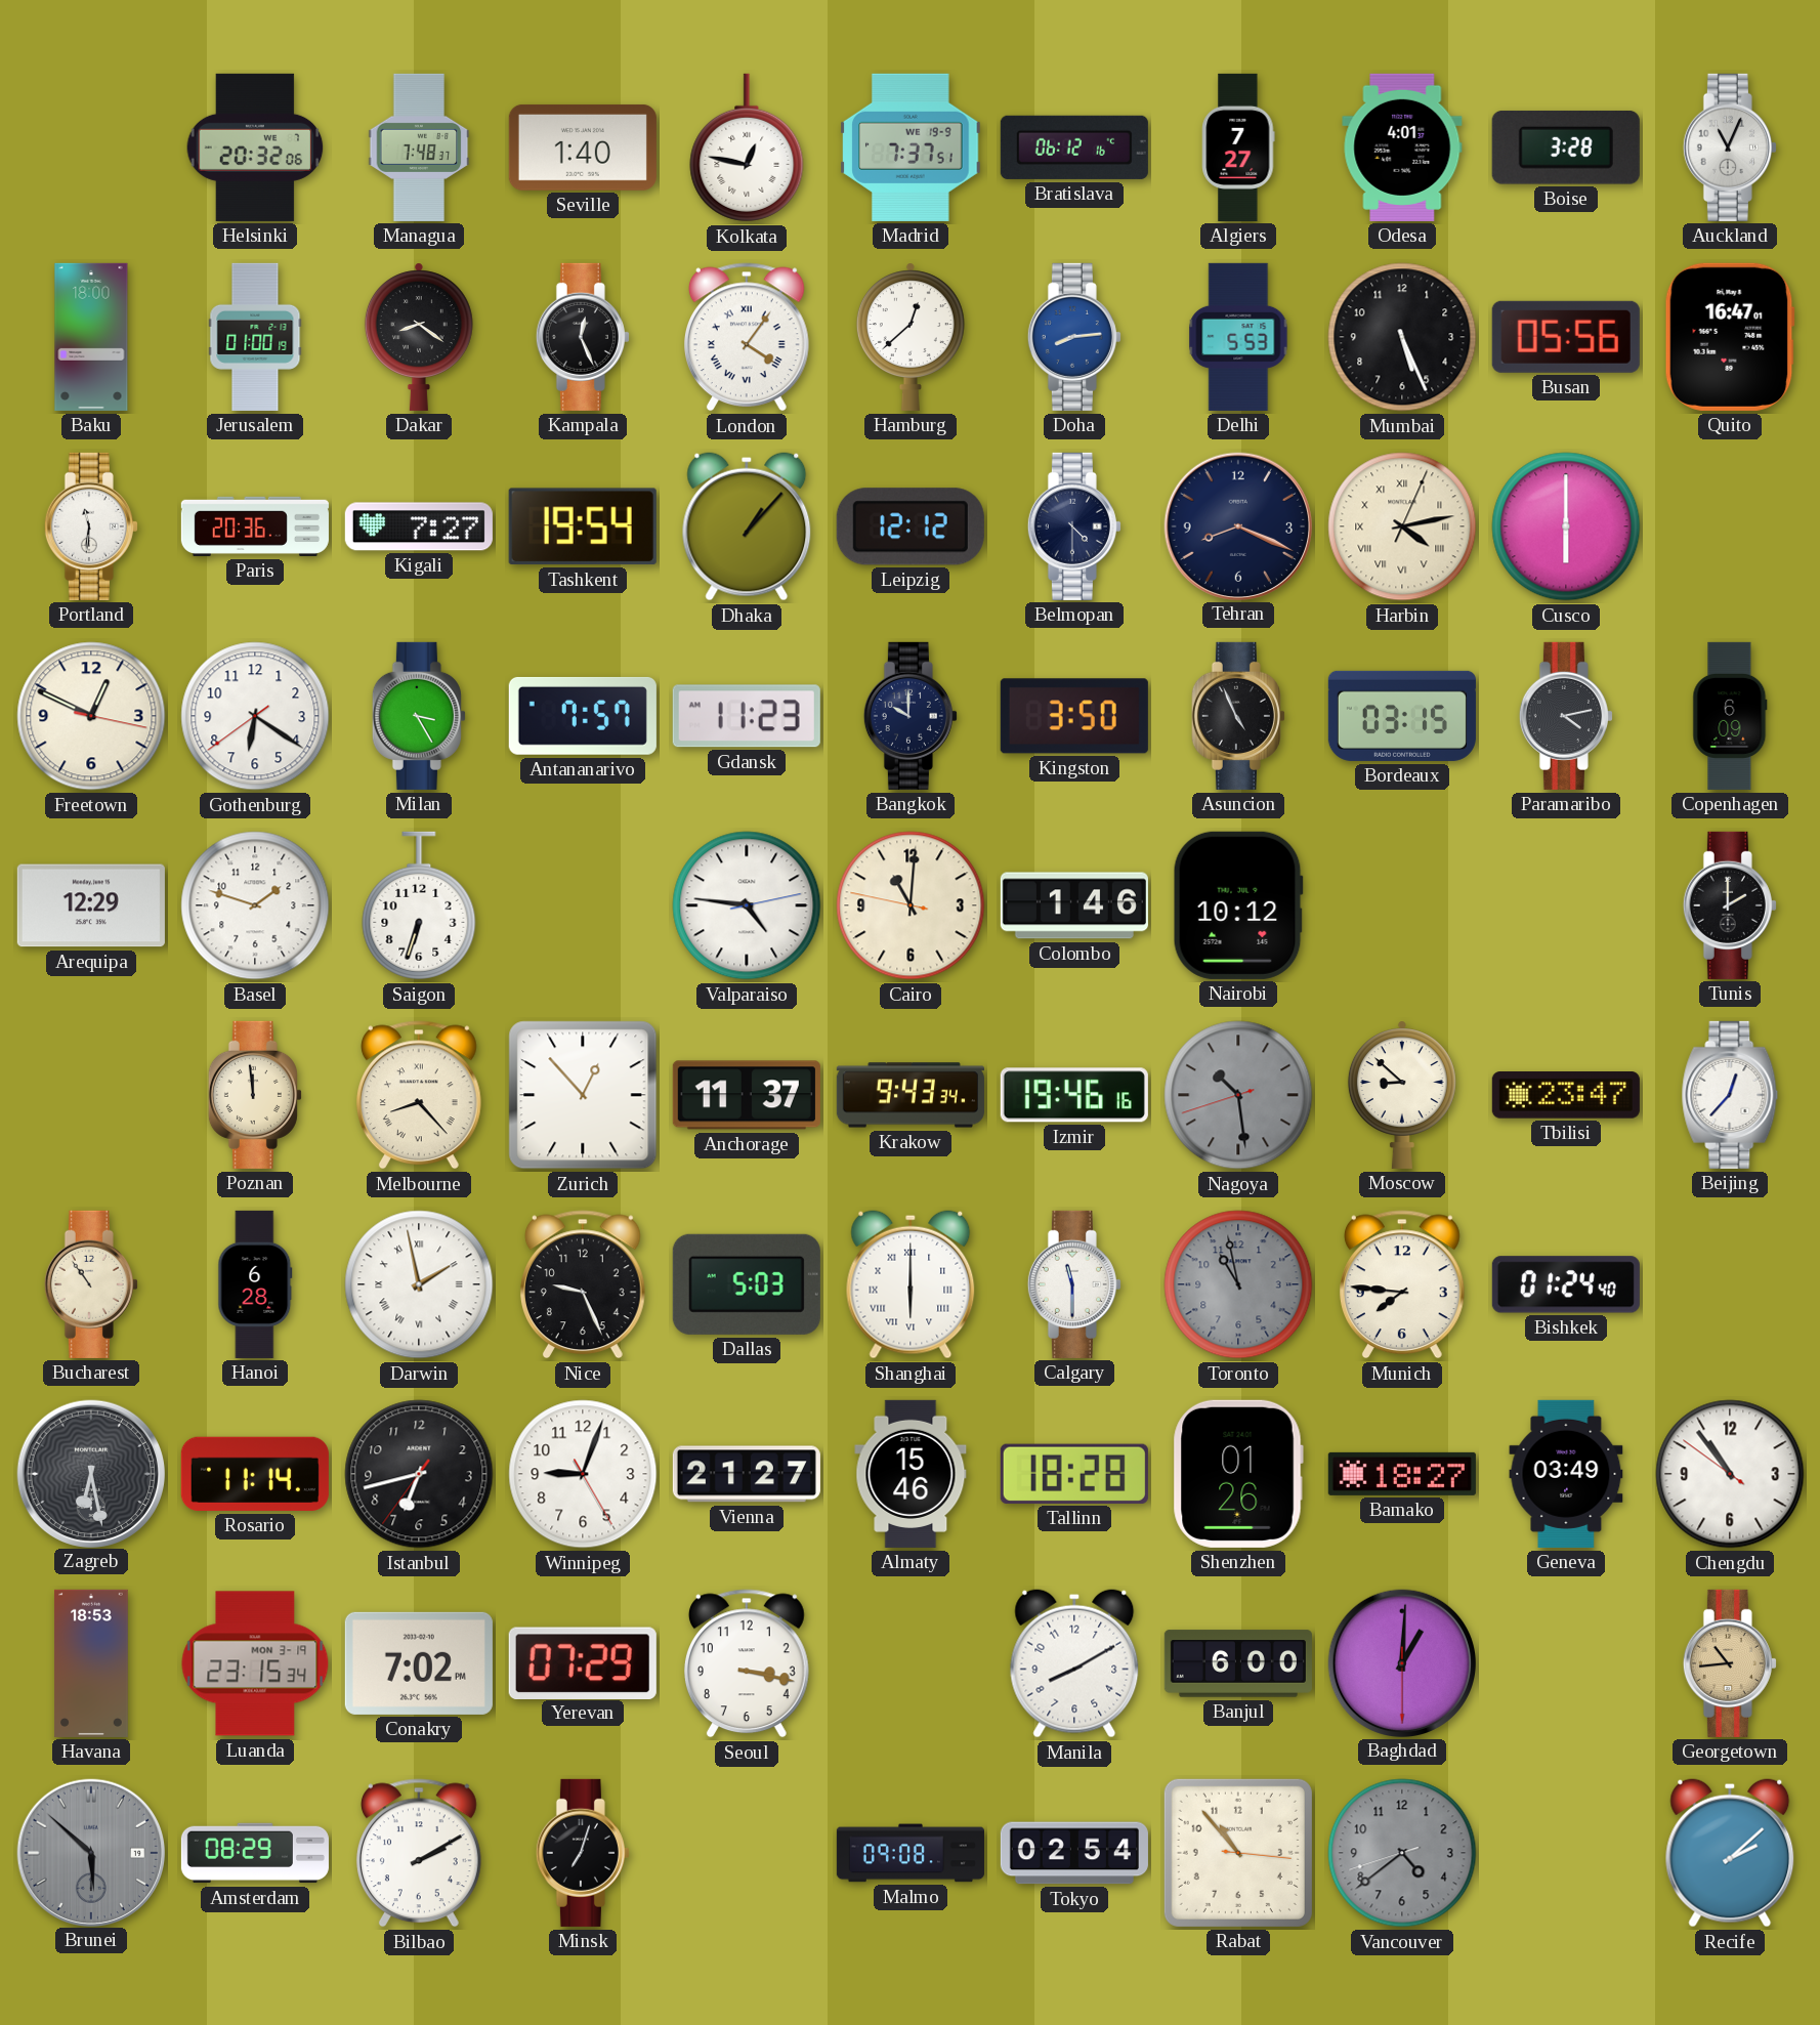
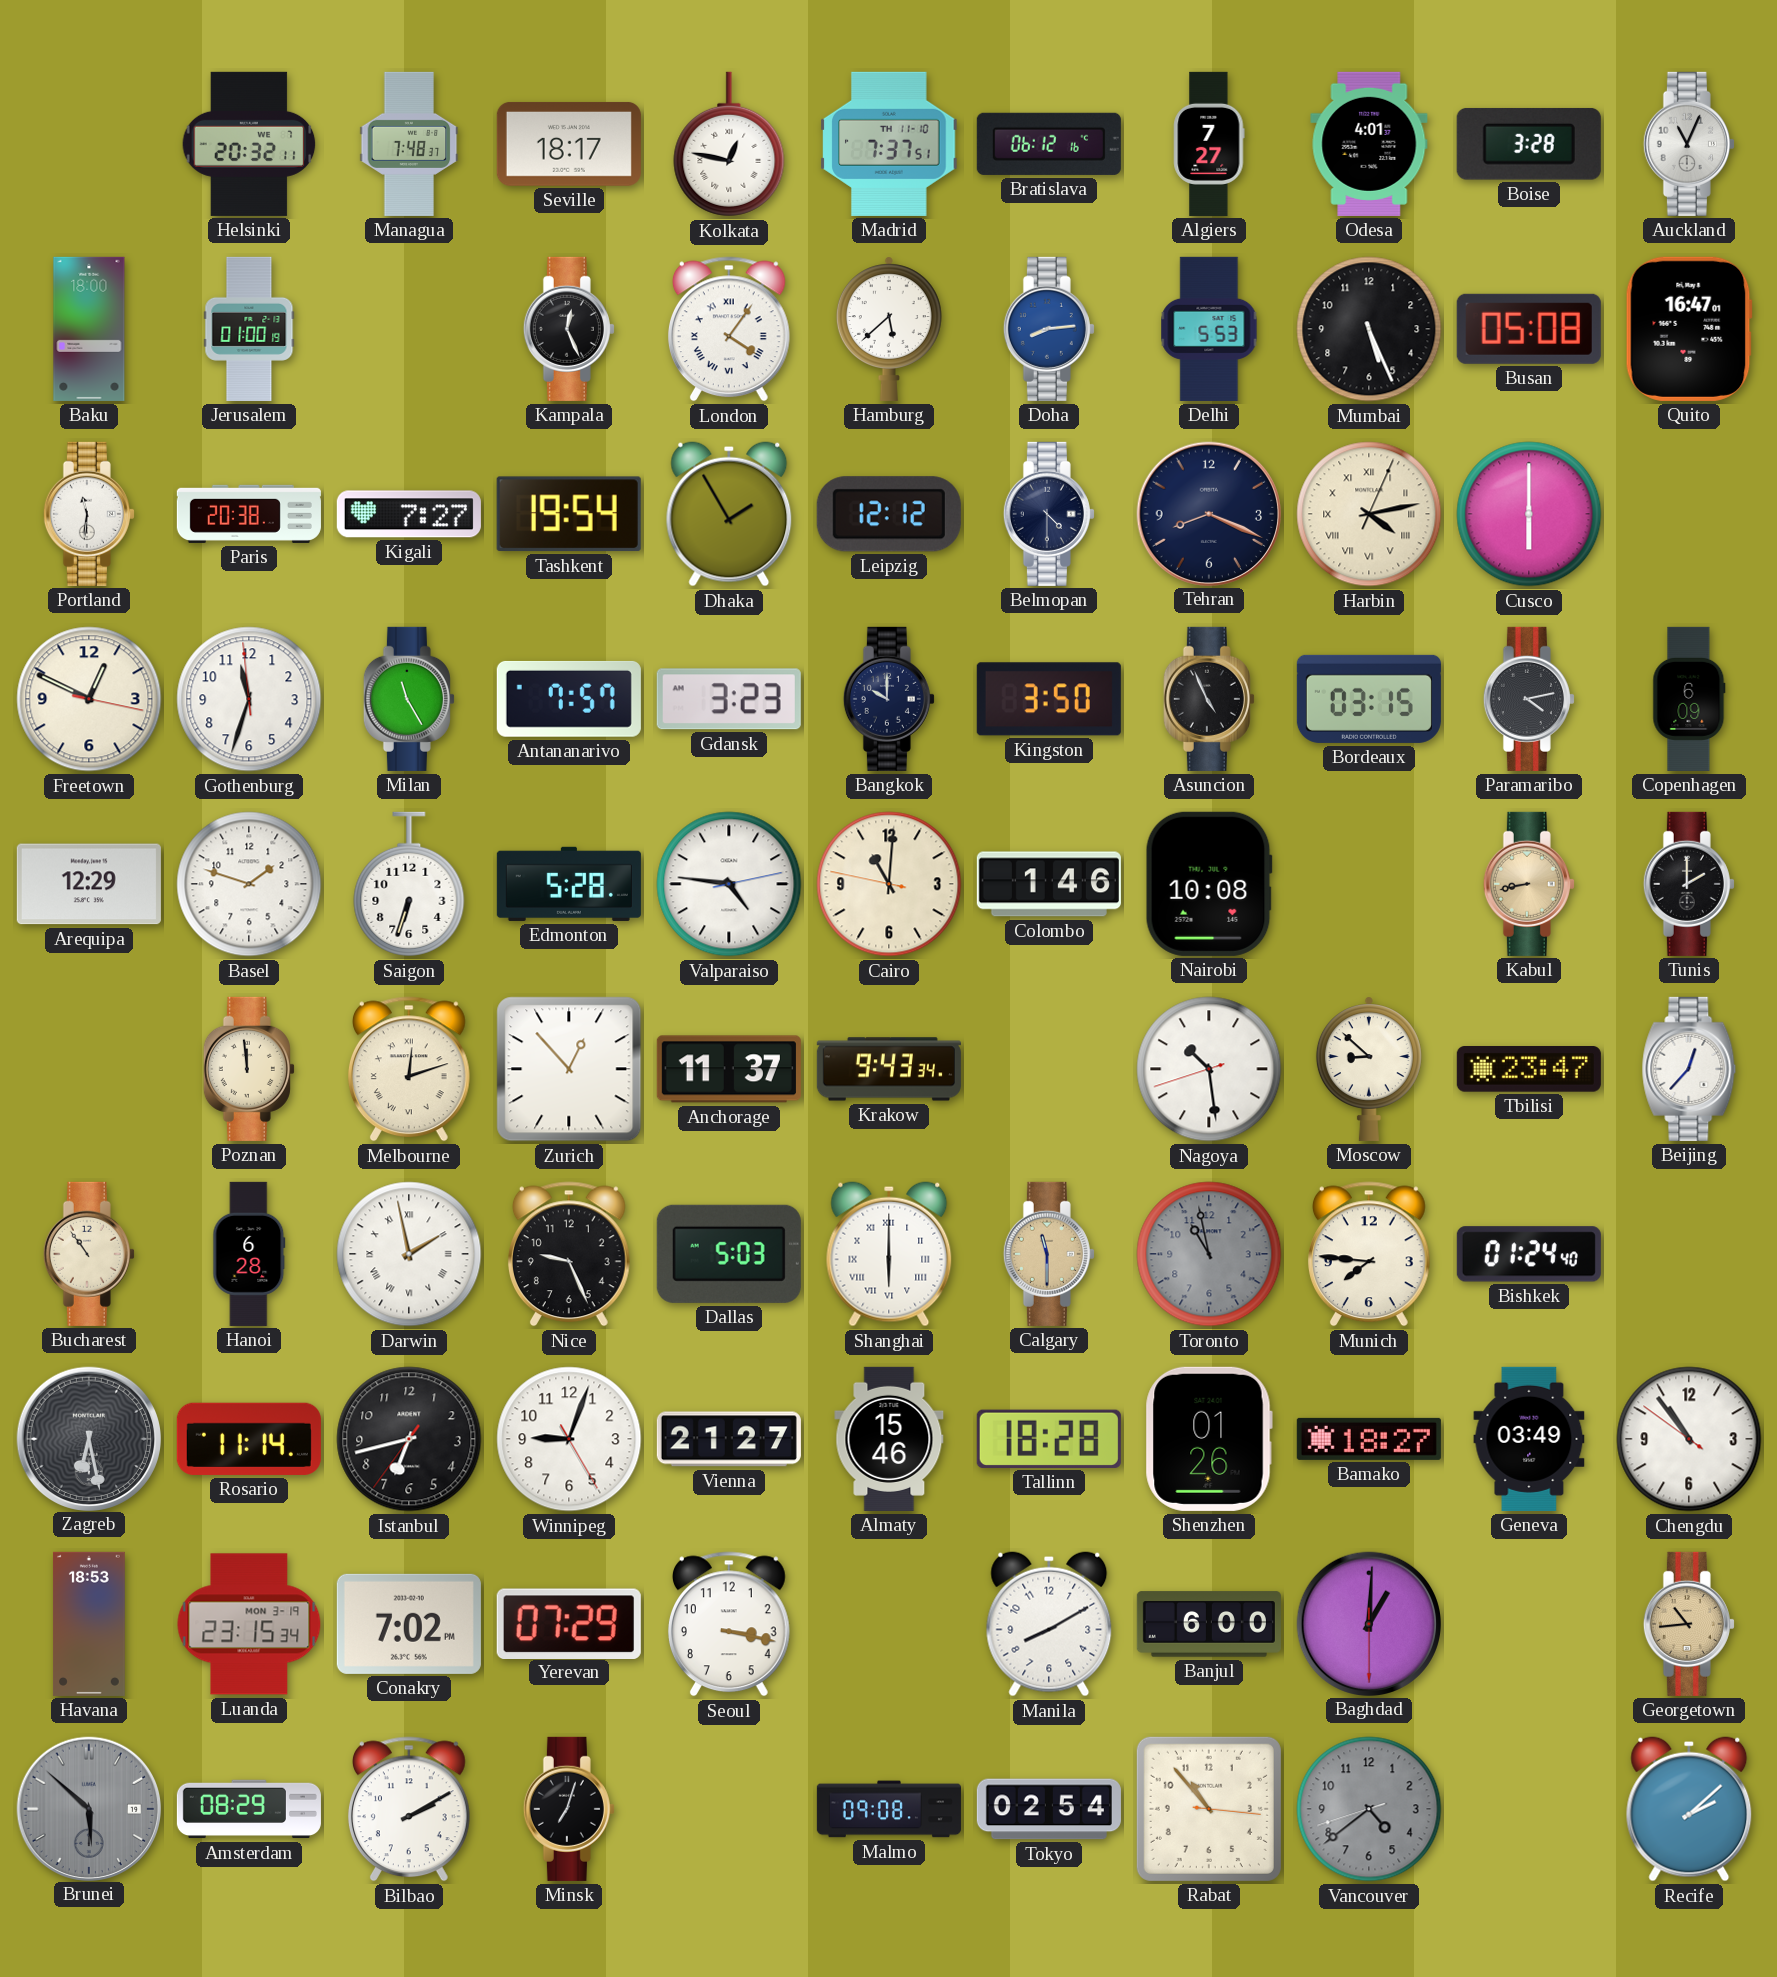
Helsinki: 20:32:06 -> 20:32:11 (249, 144)
Seville: 1:40 -> 18:17 (569, 144)
Madrid date: WE 19-9 -> TH 11-10 (889, 144)
Dakar: 8:21 -> none (419, 337)
Hamburg: 12:38 -> 5:38 (889, 329)
Busan: 05:56 -> 05:08 (1529, 329)
Paris: 20:36 -> 20:38 (249, 514)
Dhaka: 1:07 -> 1:55 (729, 514)
Gothenburg: 6:20 -> 11:32 (249, 699)
Milan: 3:25 -> 11:25 (409, 699)
Gdansk: 11:23 -> 3:23 (729, 699)
Edmonton: none -> 5:28 (569, 884)
Nairobi: 10:12 -> 10:08 (1209, 884)
Kabul: none -> 8:43 (1529, 884)
Melbourne: 8:23 -> 12:12 (409, 1069)
Izmir: 19:46 -> none (1074, 1095)
Nagoya dial: grey -> white (1209, 1069)
Calgary dial: white -> champagne (1049, 1254)
